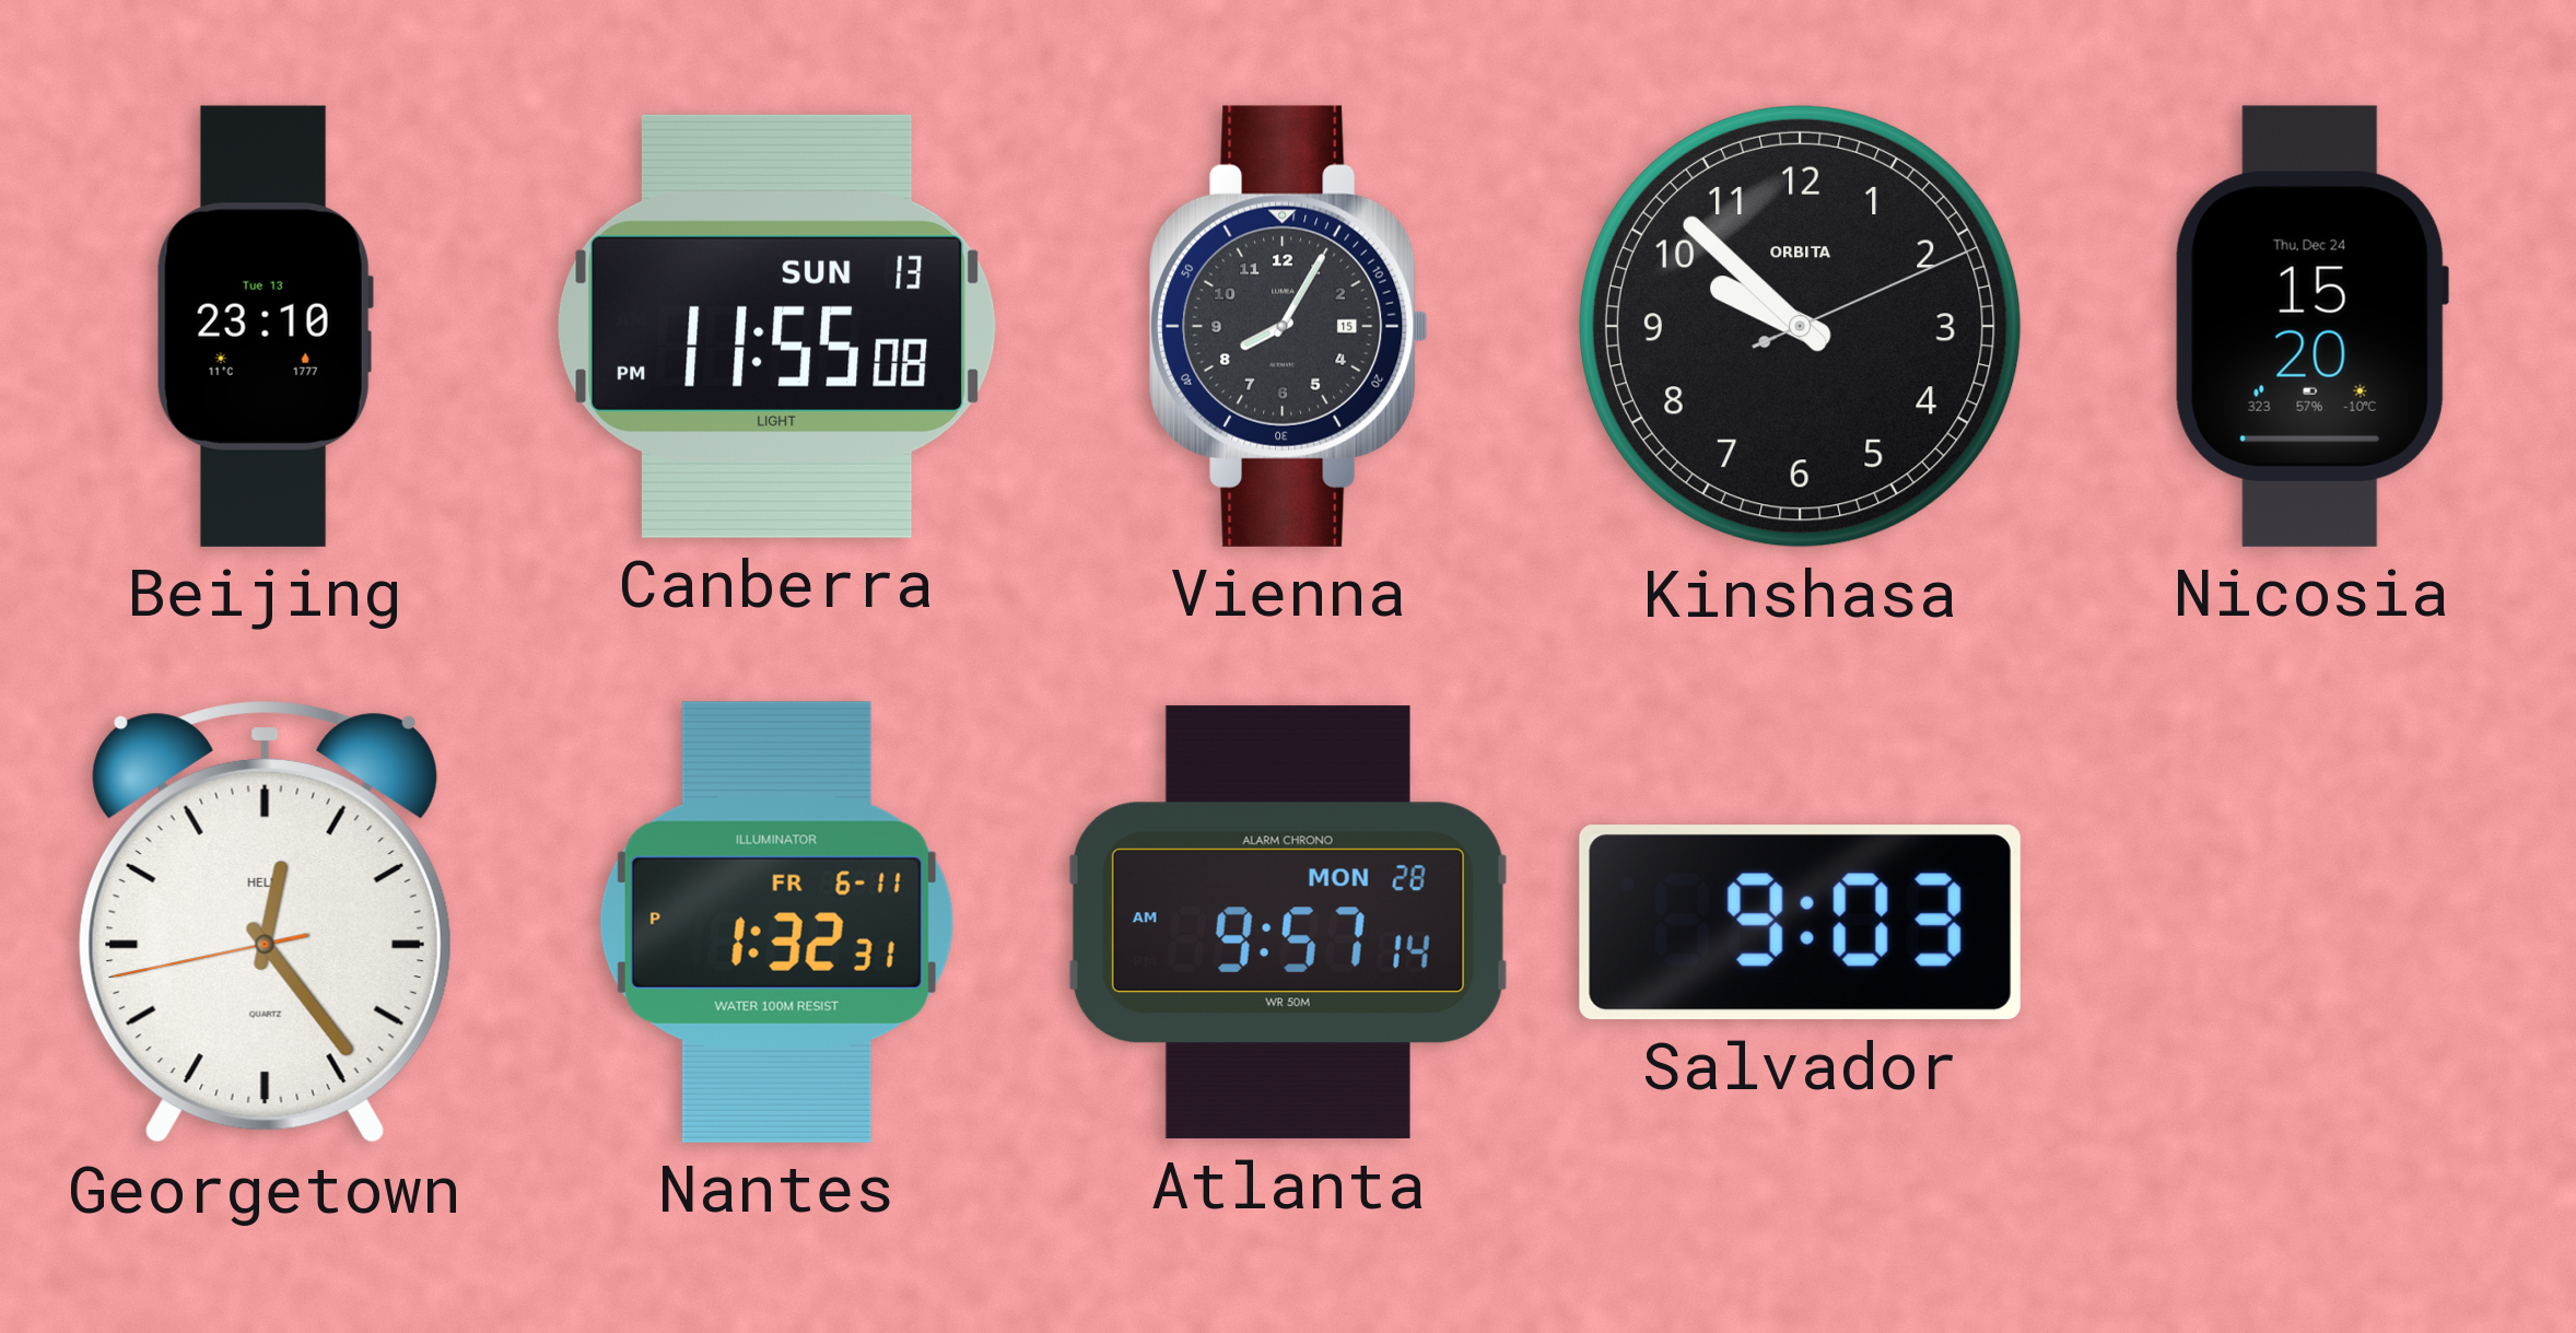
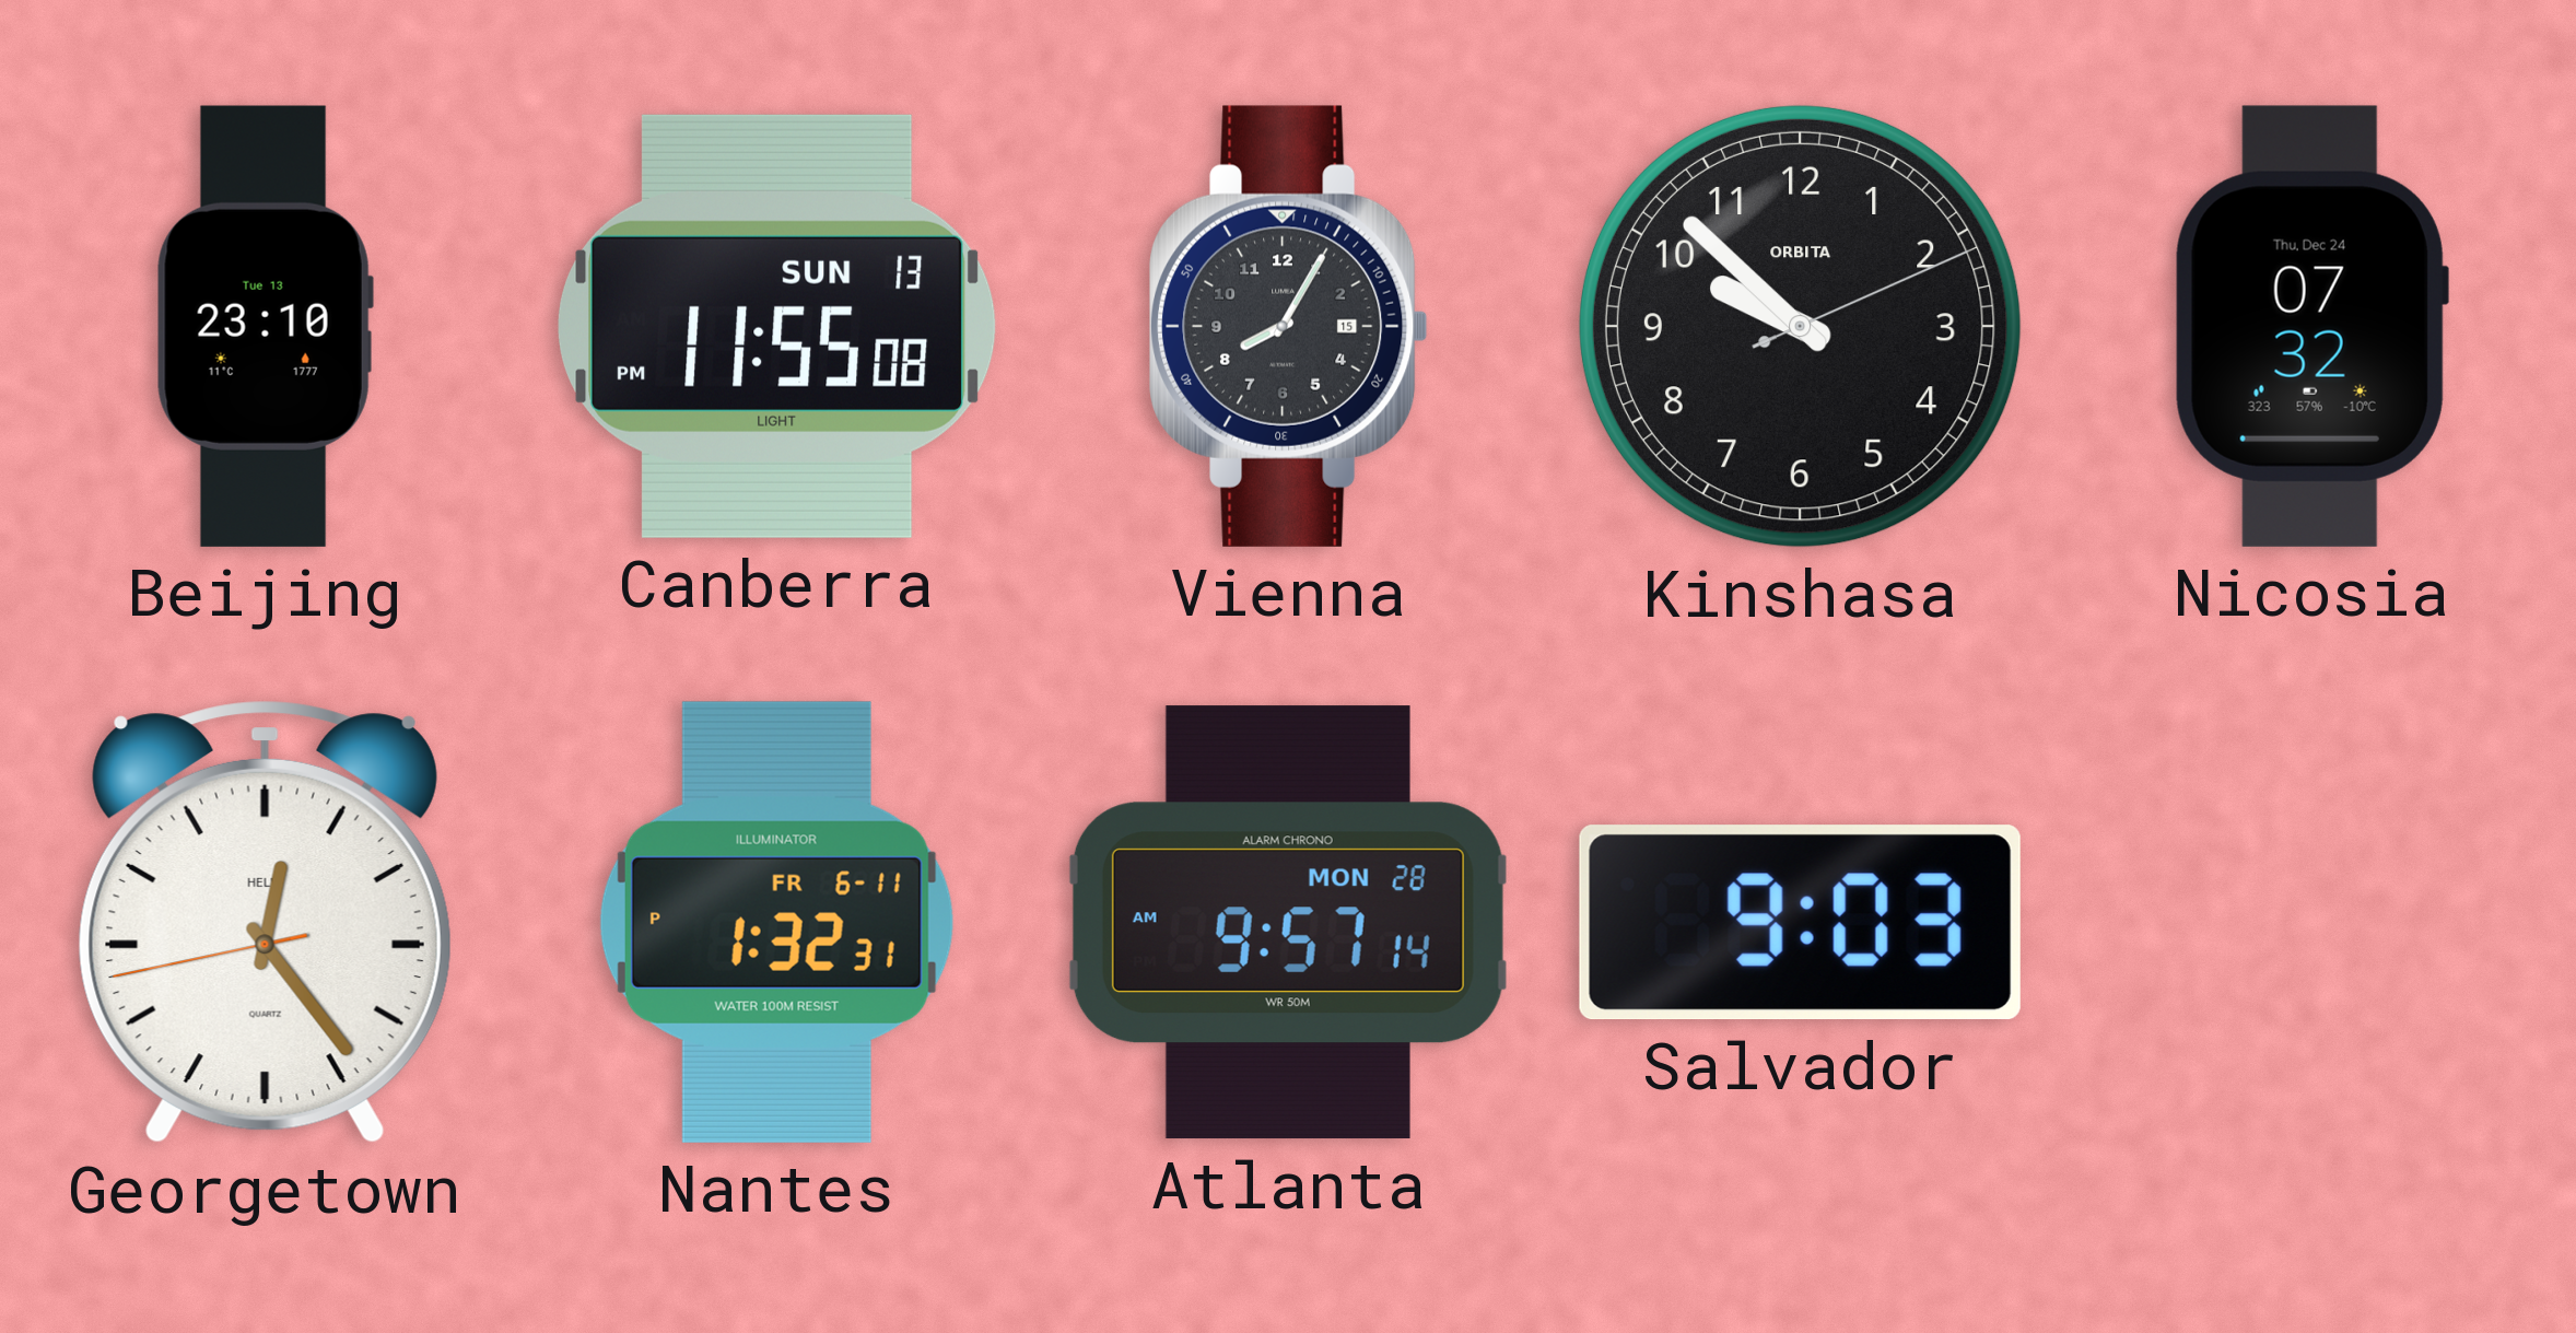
Nicosia: 15:20 -> 07:32 (2311, 326)
